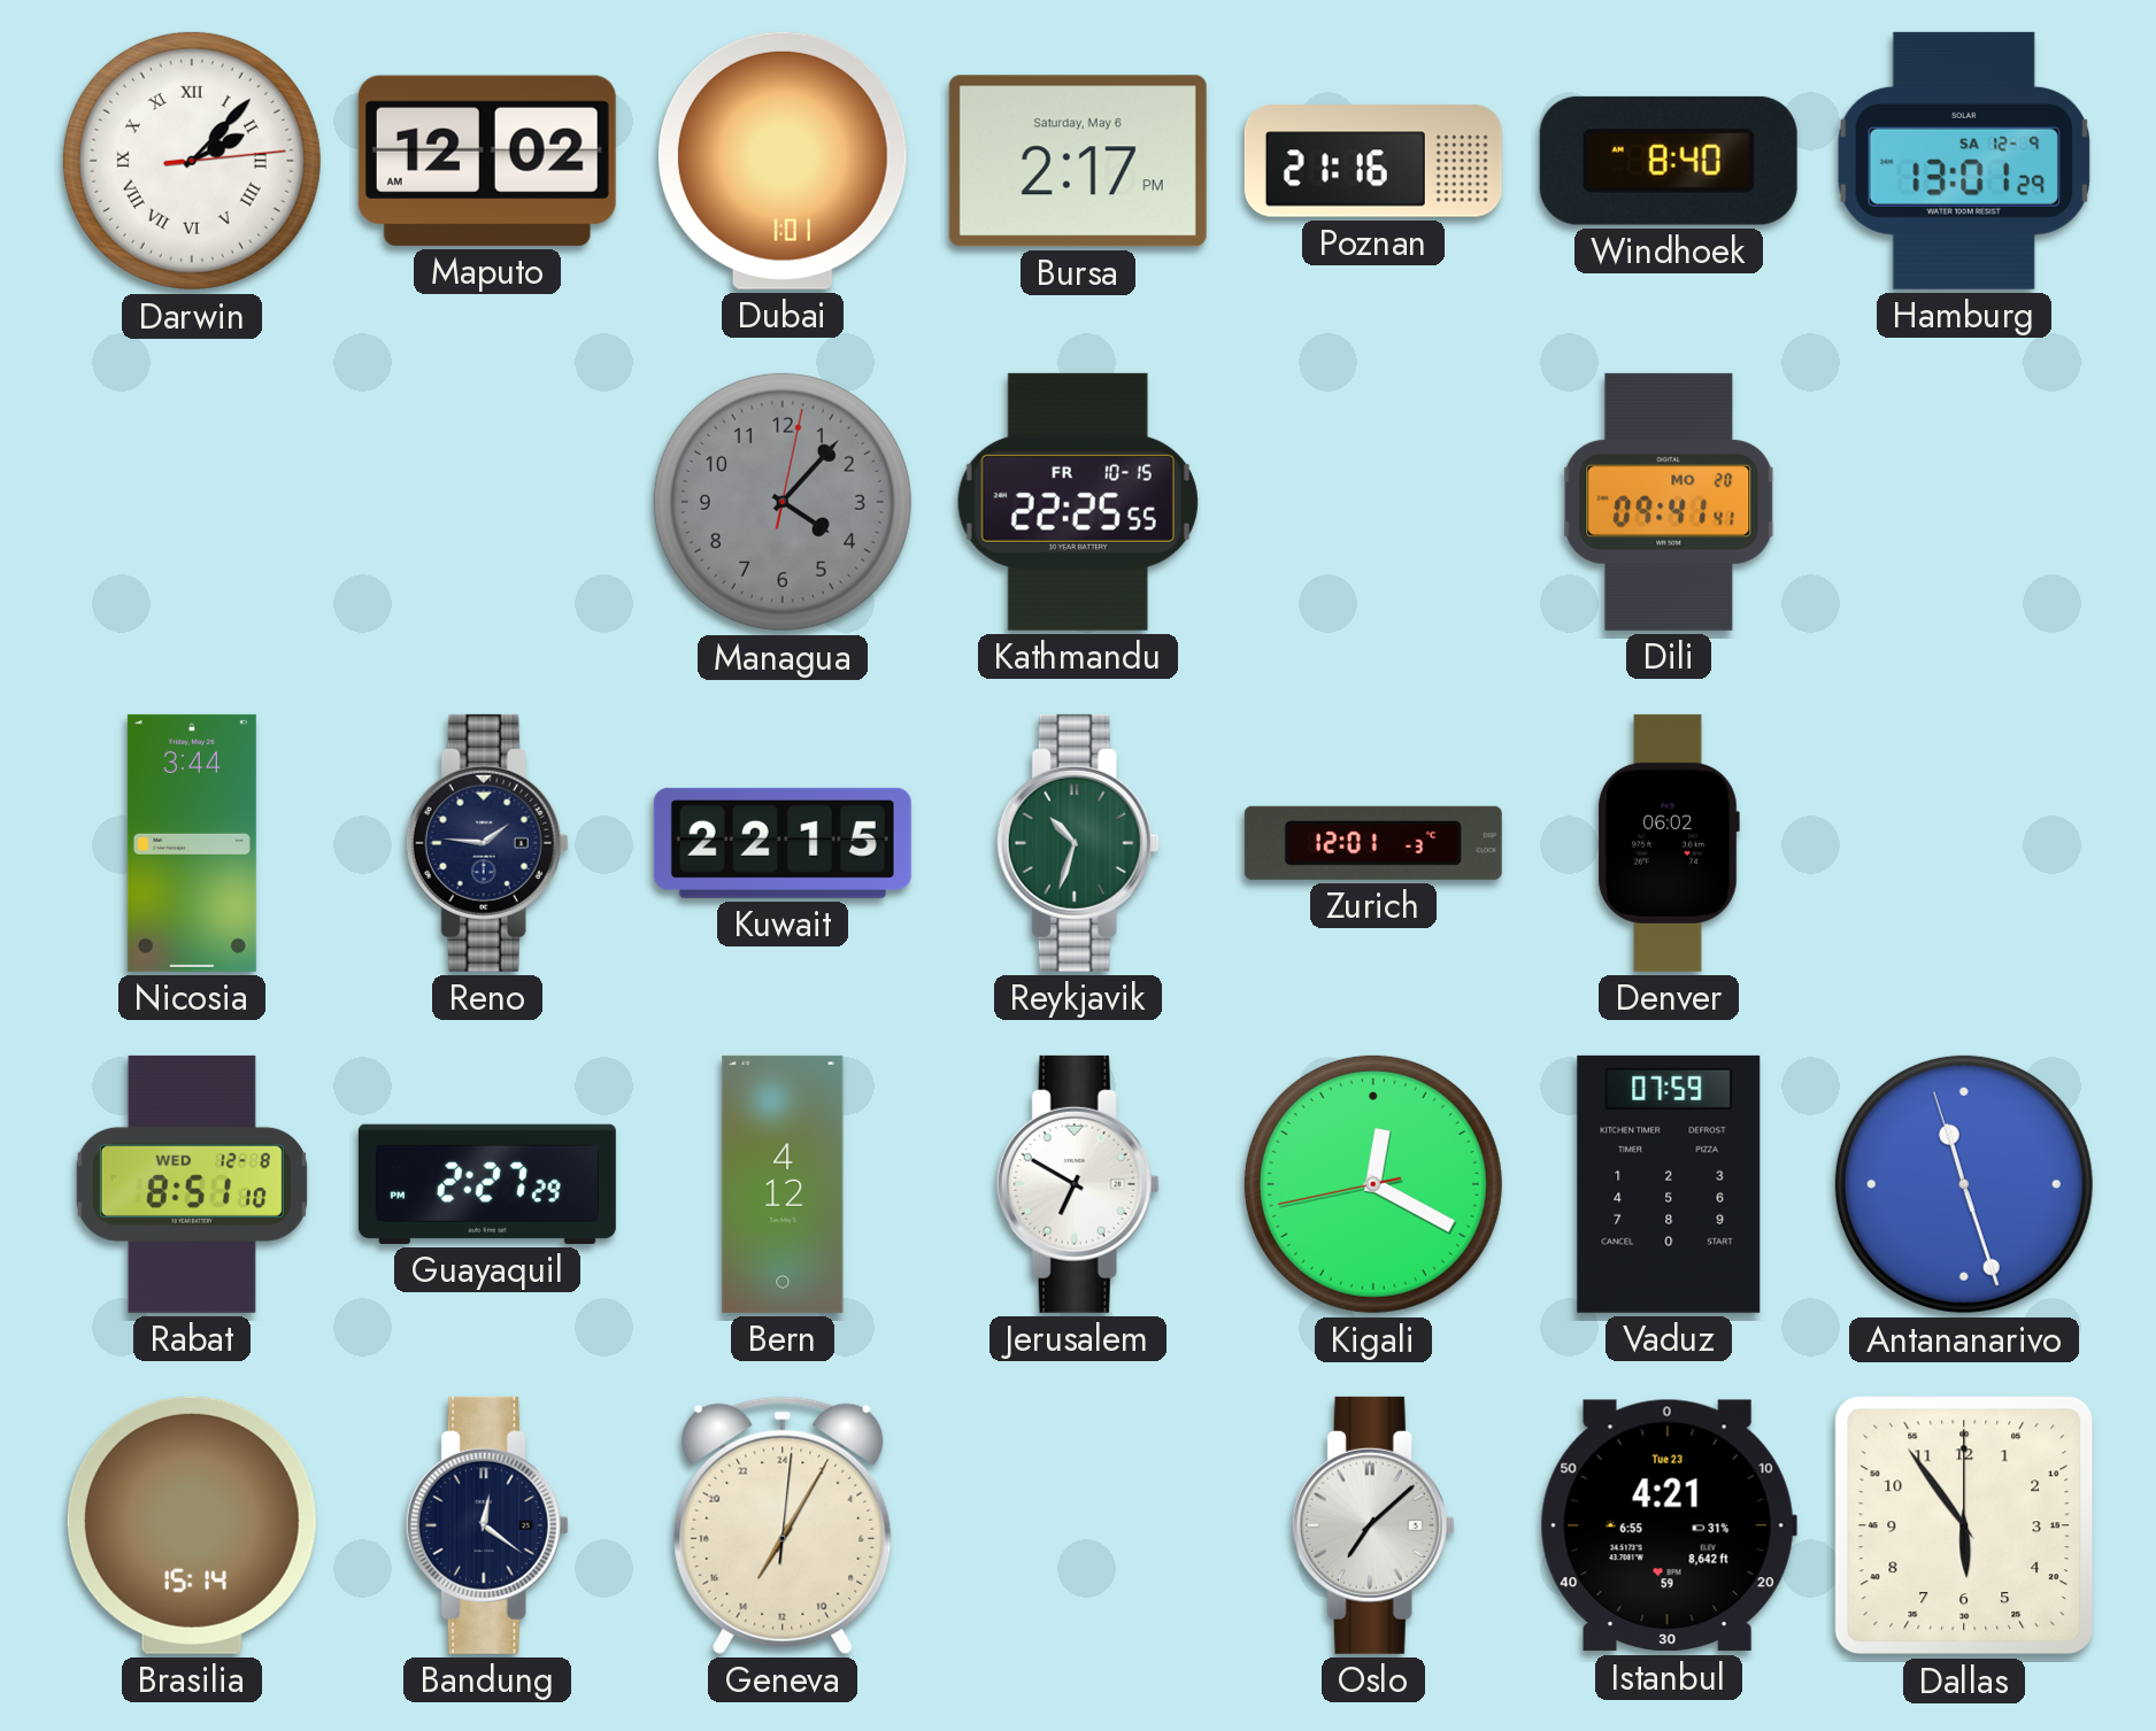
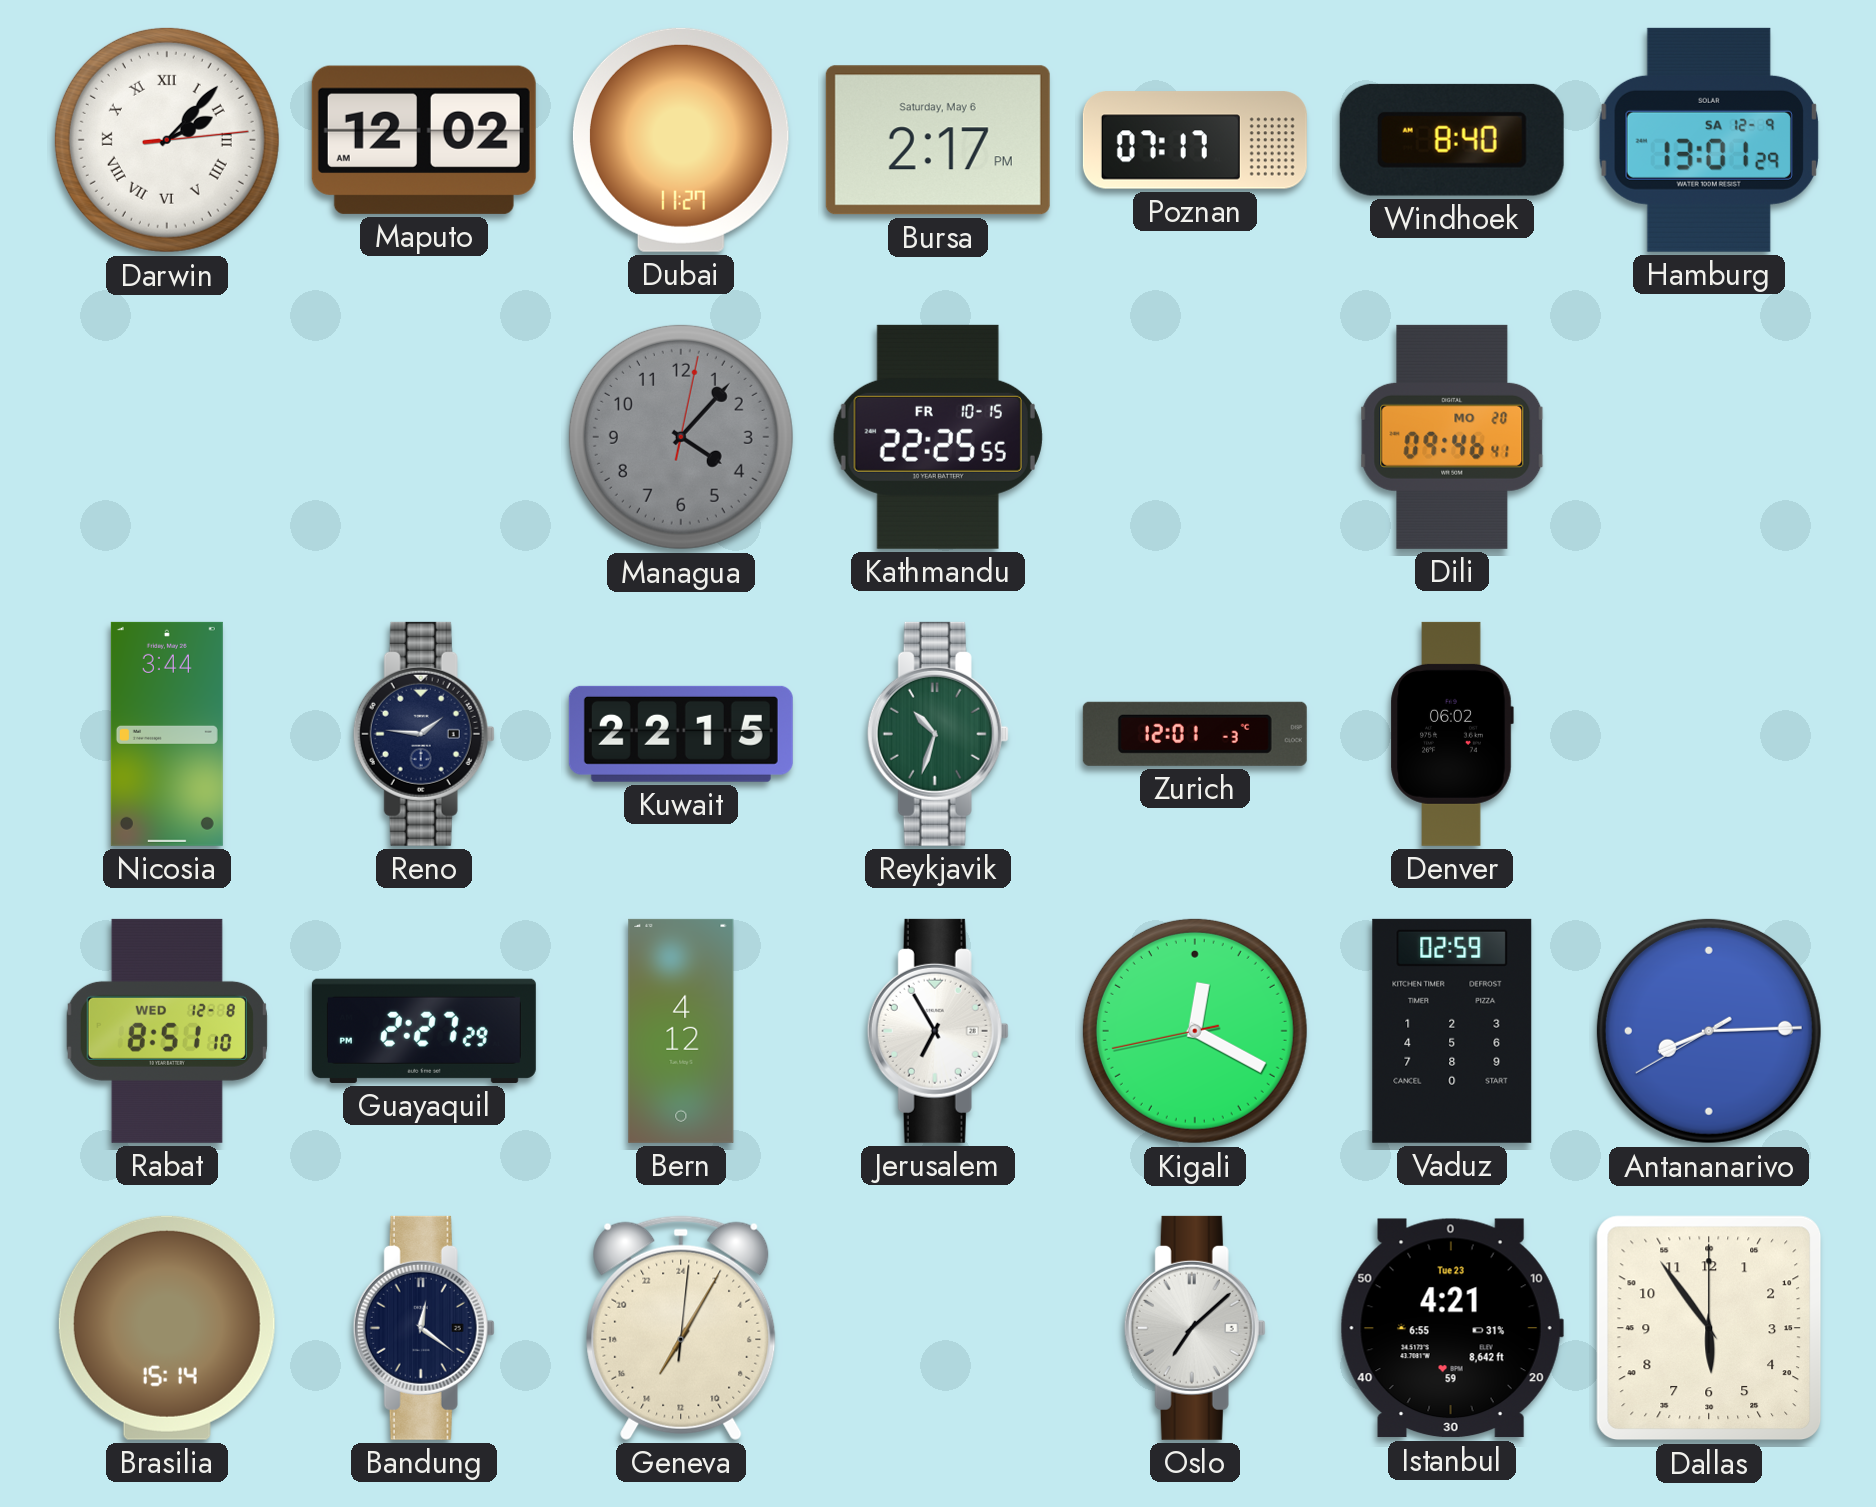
Dubai: 1:01 -> 11:27 (681, 140)
Poznan: 21:16 -> 07:17 (1195, 140)
Dili: 09:41 -> 09:46 (1452, 437)
Jerusalem: 6:50 -> 6:55 (938, 1031)
Vaduz: 07:59 -> 02:59 (1452, 1031)
Antananarivo: 11:26 -> 8:14 (1709, 1031)
